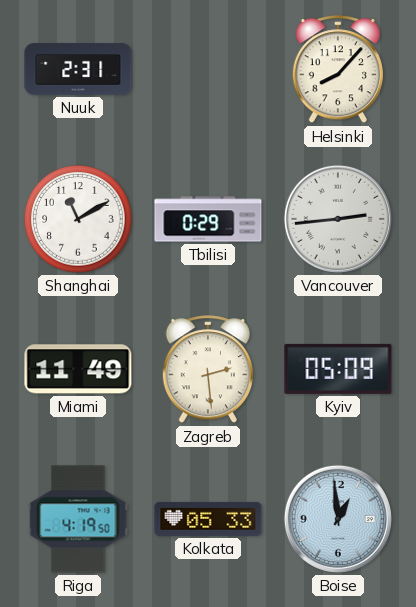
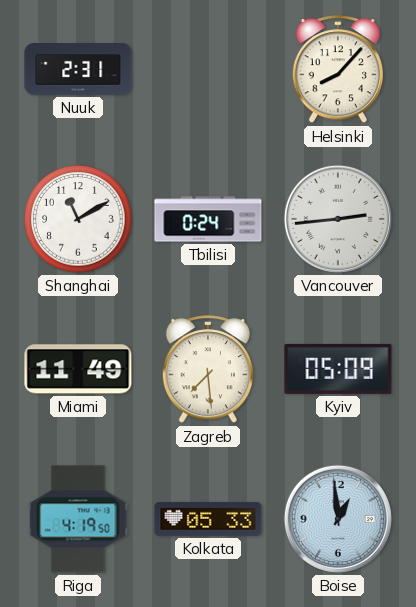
Tbilisi: 0:29 -> 0:24 (208, 219)
Zagreb: 2:29 -> 7:29 (208, 370)
